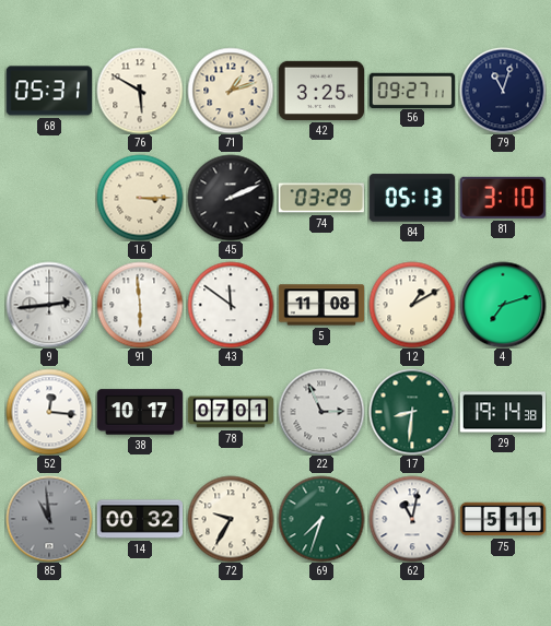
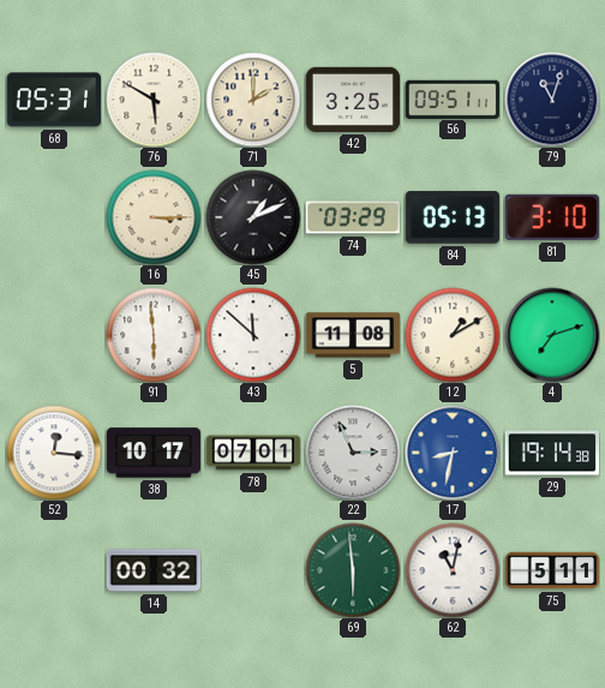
71: 1:12 -> 2:00 (253, 100)
56: 09:27 -> 09:51 (451, 98)
45: 2:11 -> 1:11 (253, 217)
9: 2:44 -> none (49, 305)
43: 11:51 -> 11:52 (253, 335)
17: 8:31 -> 8:32 (453, 453)
17 dial: green -> blue (453, 453)
85: 10:59 -> none (49, 519)
72: 9:35 -> none (231, 519)
69: 7:33 -> 5:59 (353, 570)
